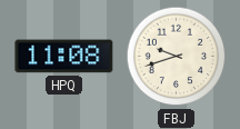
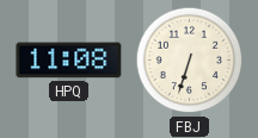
FBJ: 9:42 -> 6:33 (190, 61)
